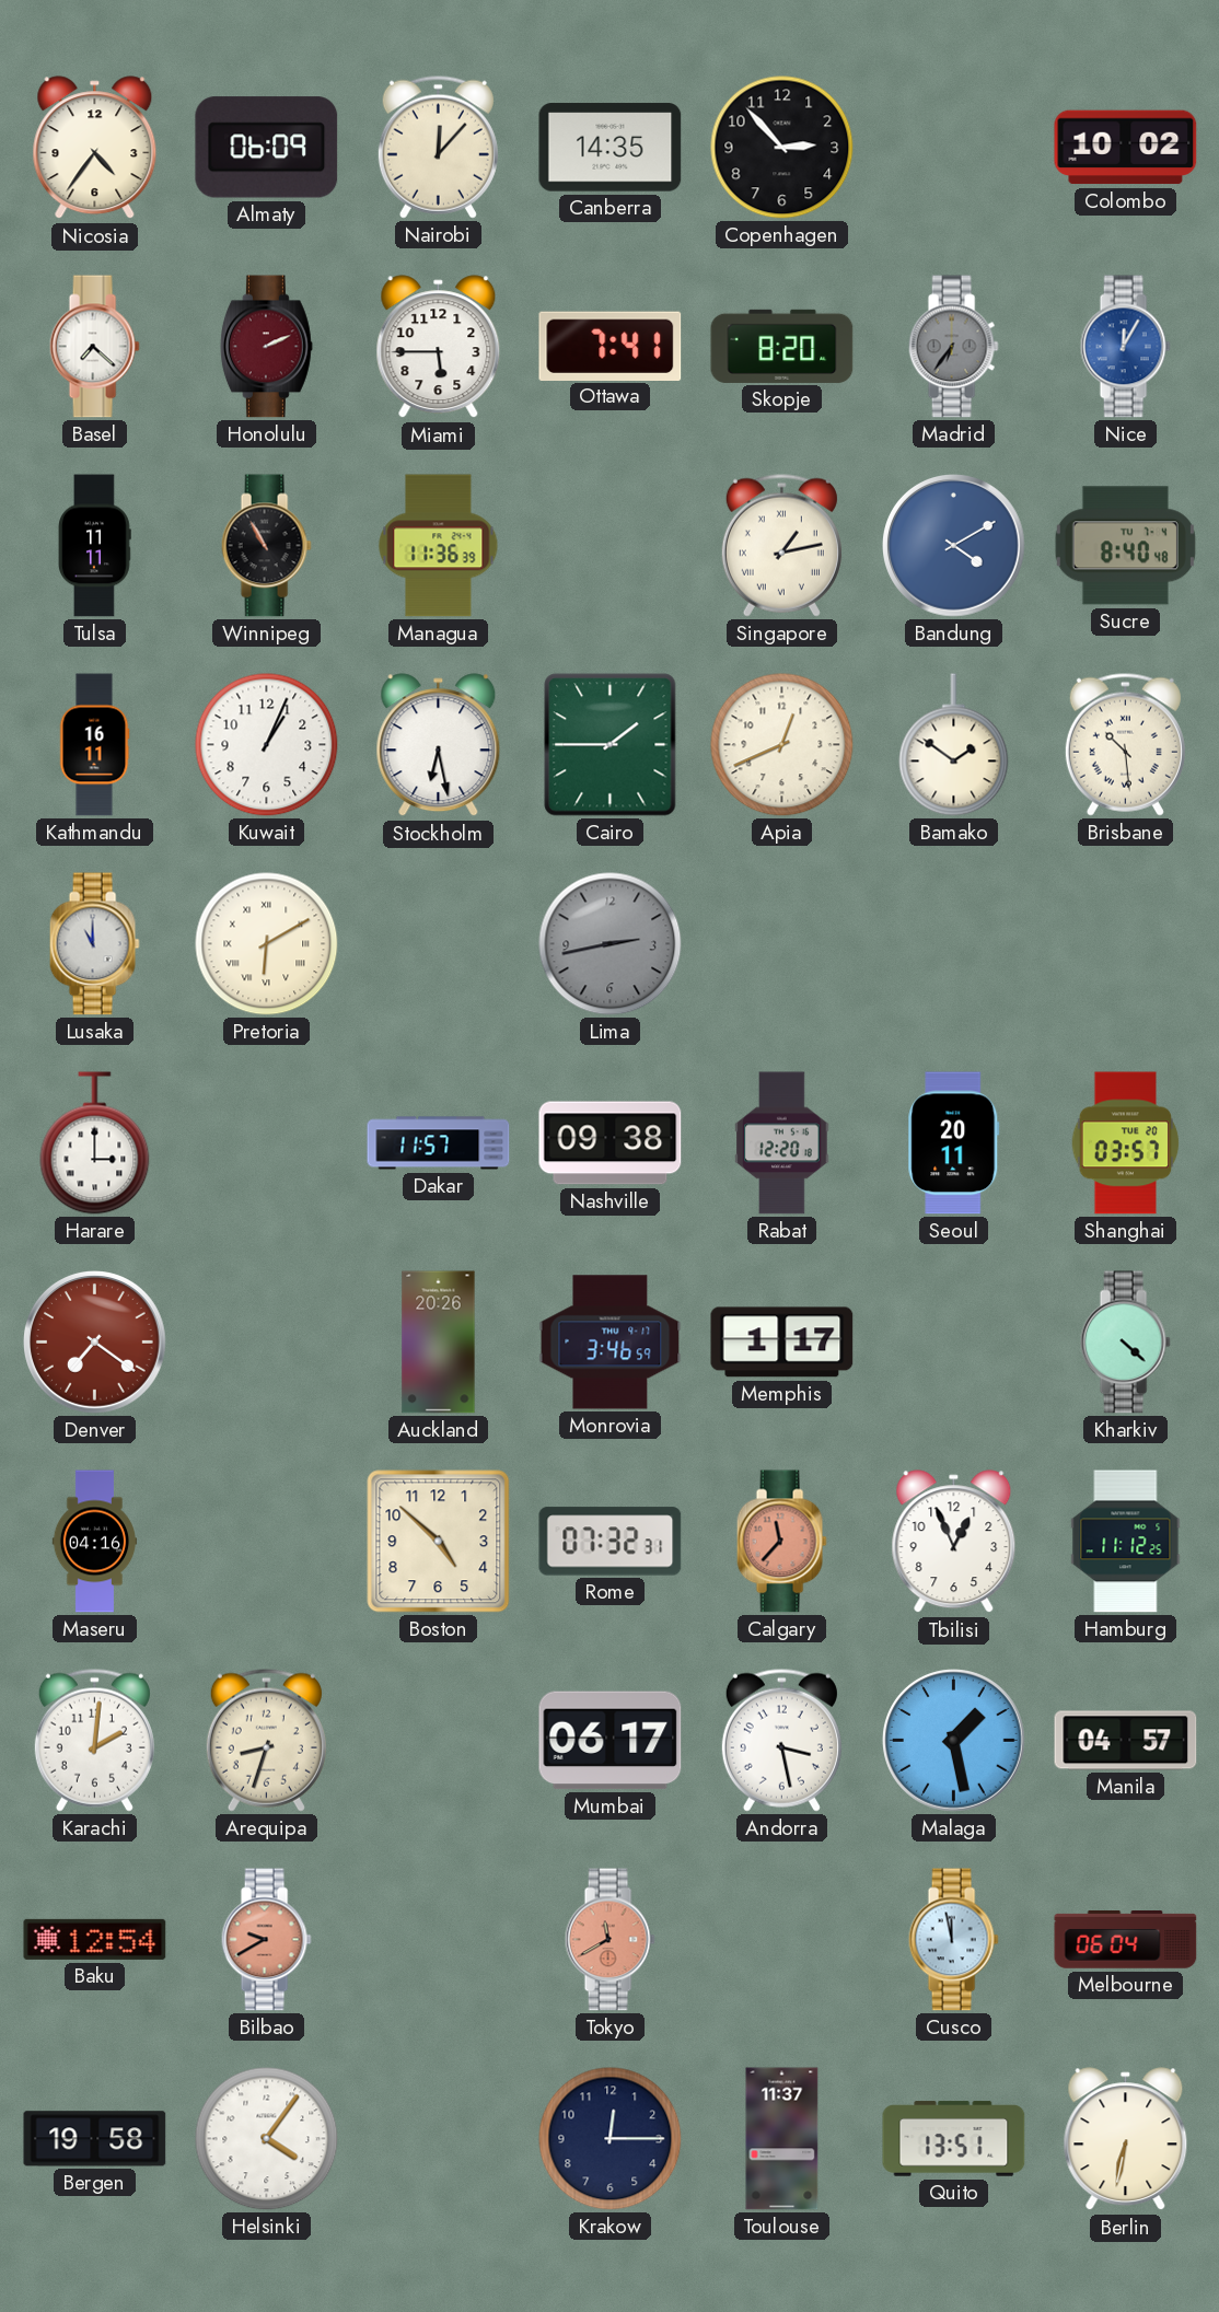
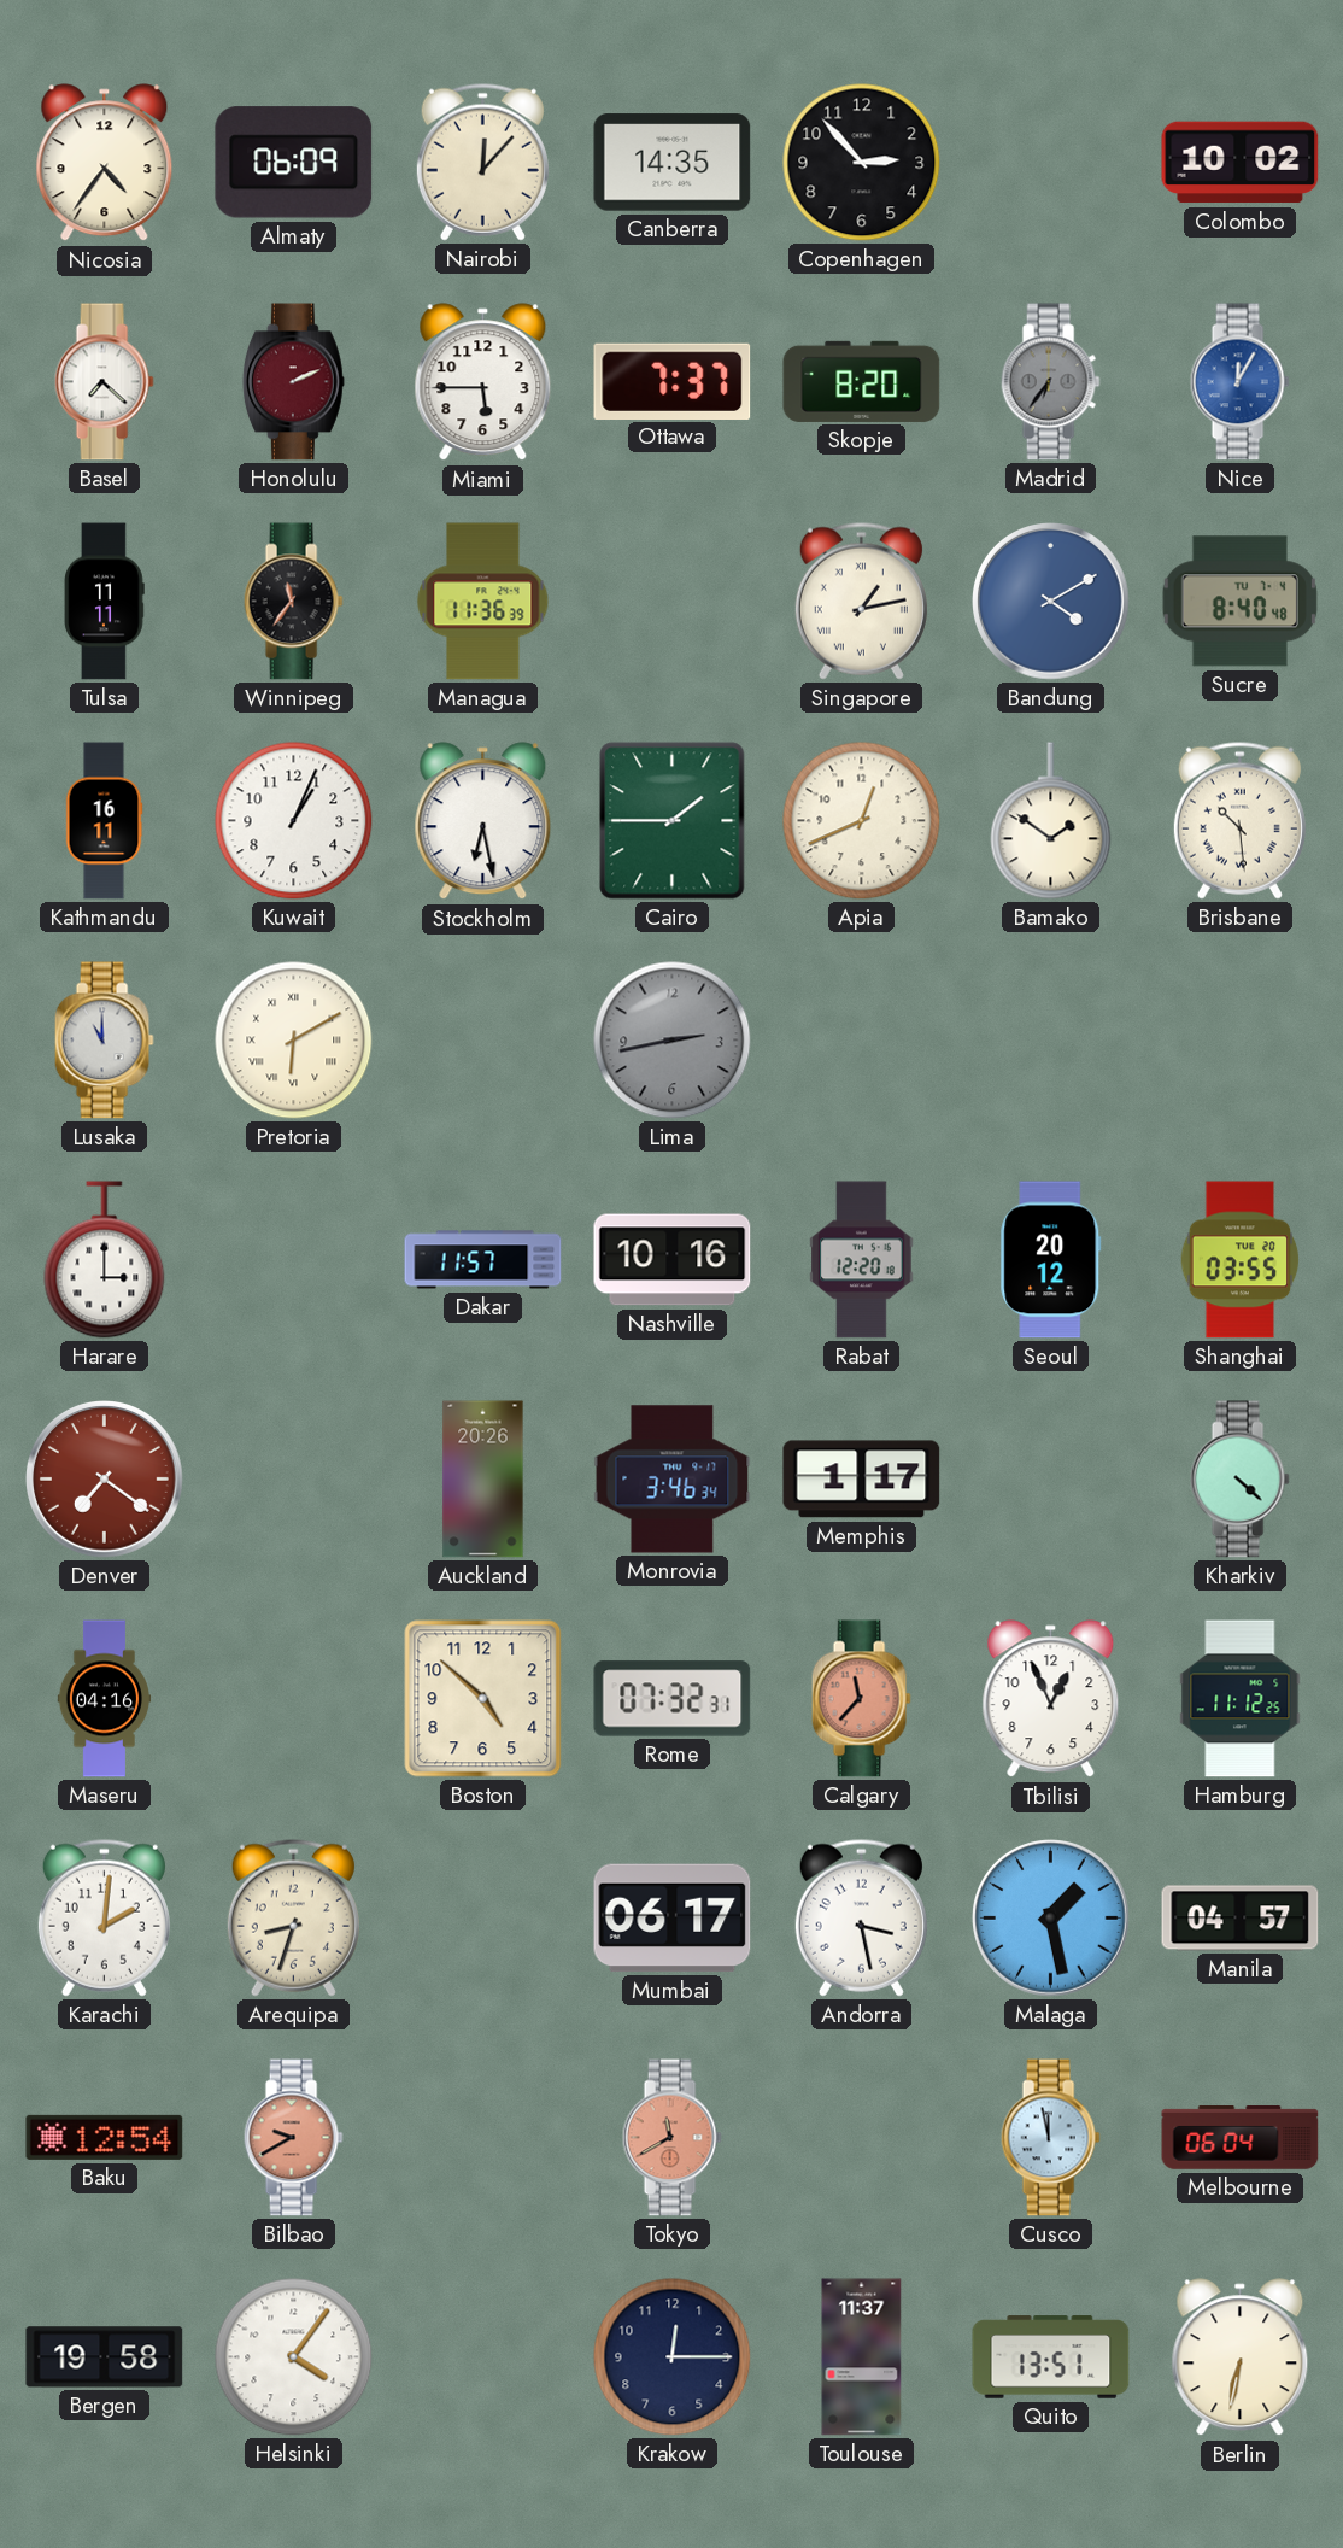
Ottawa: 7:41 -> 7:37 (673, 381)
Winnipeg: 10:55 -> 11:36 (293, 602)
Nashville: 09:38 -> 10:16 (673, 1260)
Seoul: 20:11 -> 20:12 (1051, 1260)
Shanghai: 03:57 -> 03:55 (1241, 1260)
Monrovia: 3:46:59 -> 3:46:34 (673, 1480)
